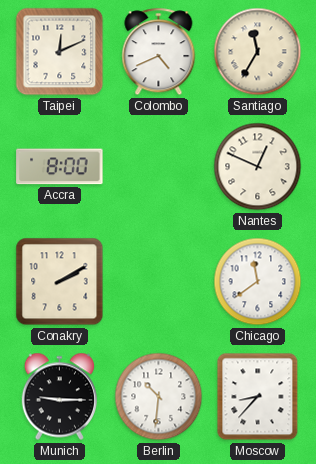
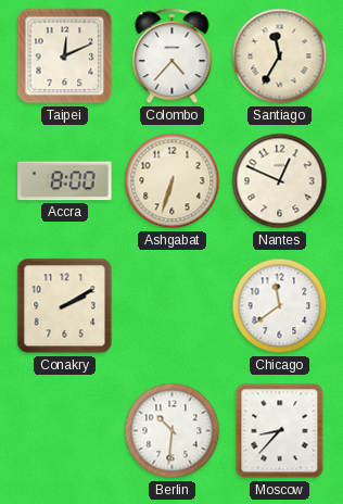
Colombo: 4:41 -> 4:37 (173, 56)
Ashgabat: none -> 6:33 (173, 181)
Munich: 9:15 -> none (59, 397)
